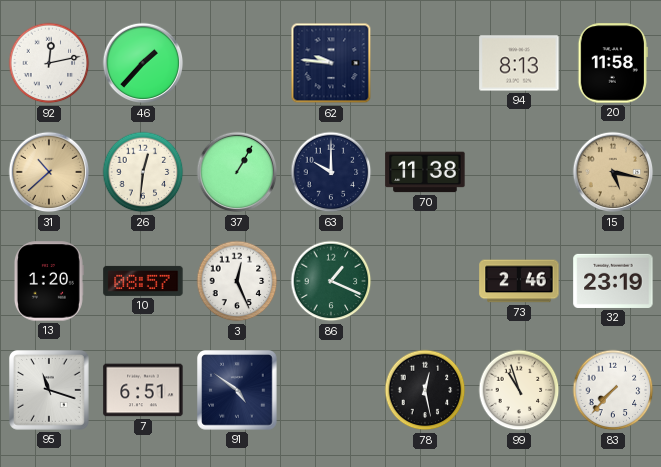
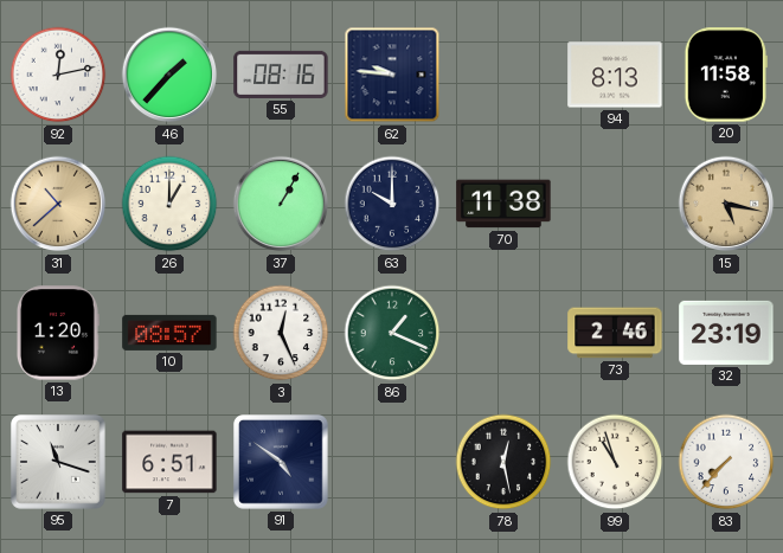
55: none -> 08:16 (281, 75)
26: 12:31 -> 1:00 (169, 204)
